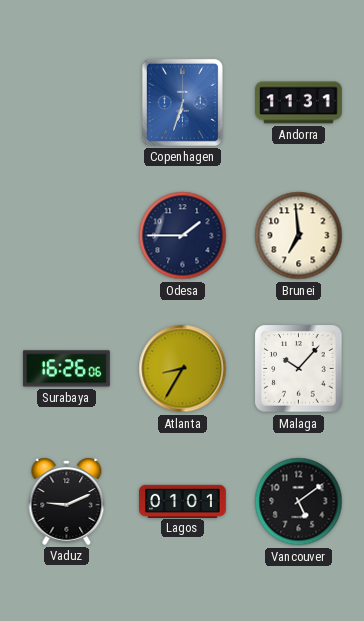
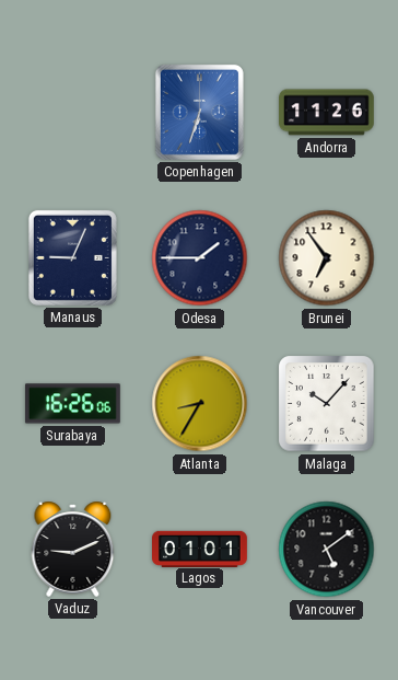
Andorra: 11:31 -> 11:26 (327, 113)
Manaus: none -> 9:04 (72, 257)
Brunei: 6:59 -> 6:54 (327, 258)
